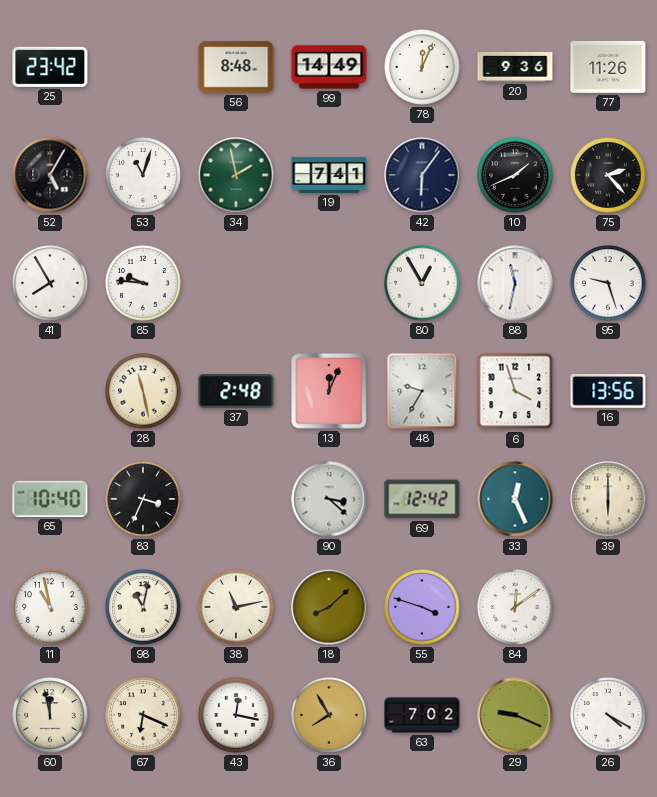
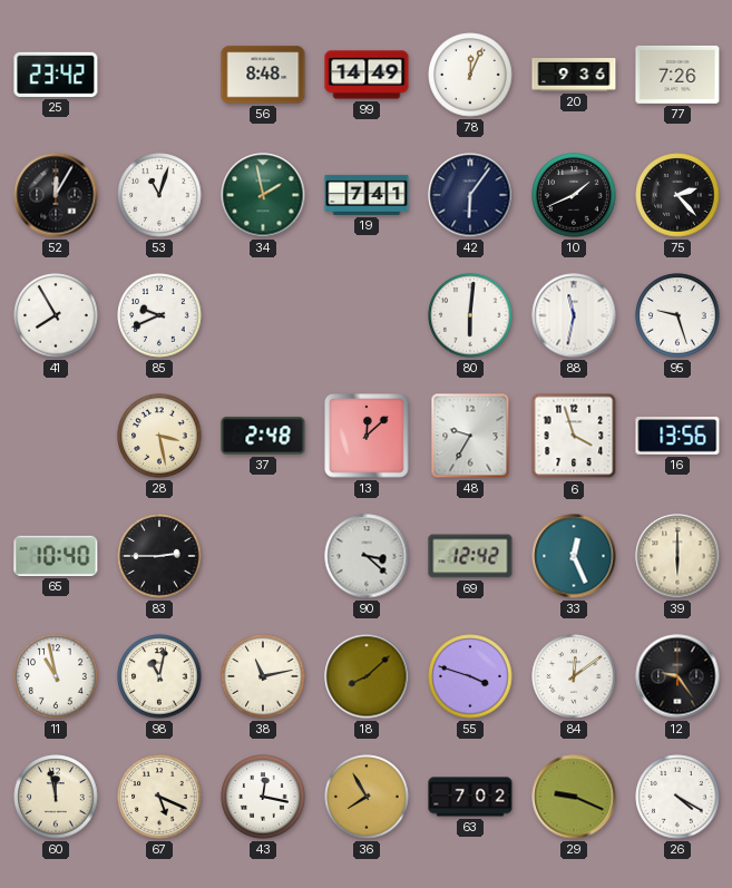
77: 11:26 -> 7:26 (677, 75)
52: 5:05 -> 12:05 (56, 195)
85: 9:46 -> 9:41 (159, 315)
80: 12:55 -> 6:01 (470, 315)
28: 11:28 -> 3:28 (159, 436)
13: 12:04 -> 12:08 (367, 436)
83: 3:34 -> 2:45 (159, 556)
12: none -> 9:24 (677, 676)
67: 6:19 -> 5:19 (159, 797)
